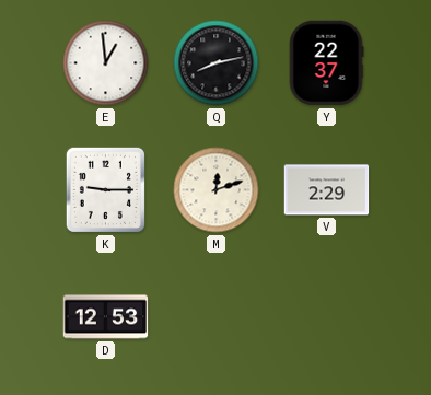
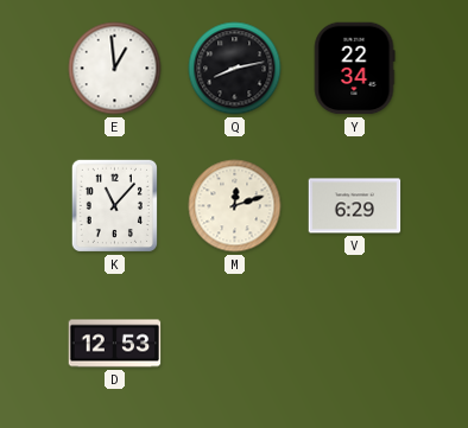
Y: 22:37 -> 22:34 (354, 69)
K: 9:15 -> 11:07 (114, 205)
V: 2:29 -> 6:29 (355, 206)
